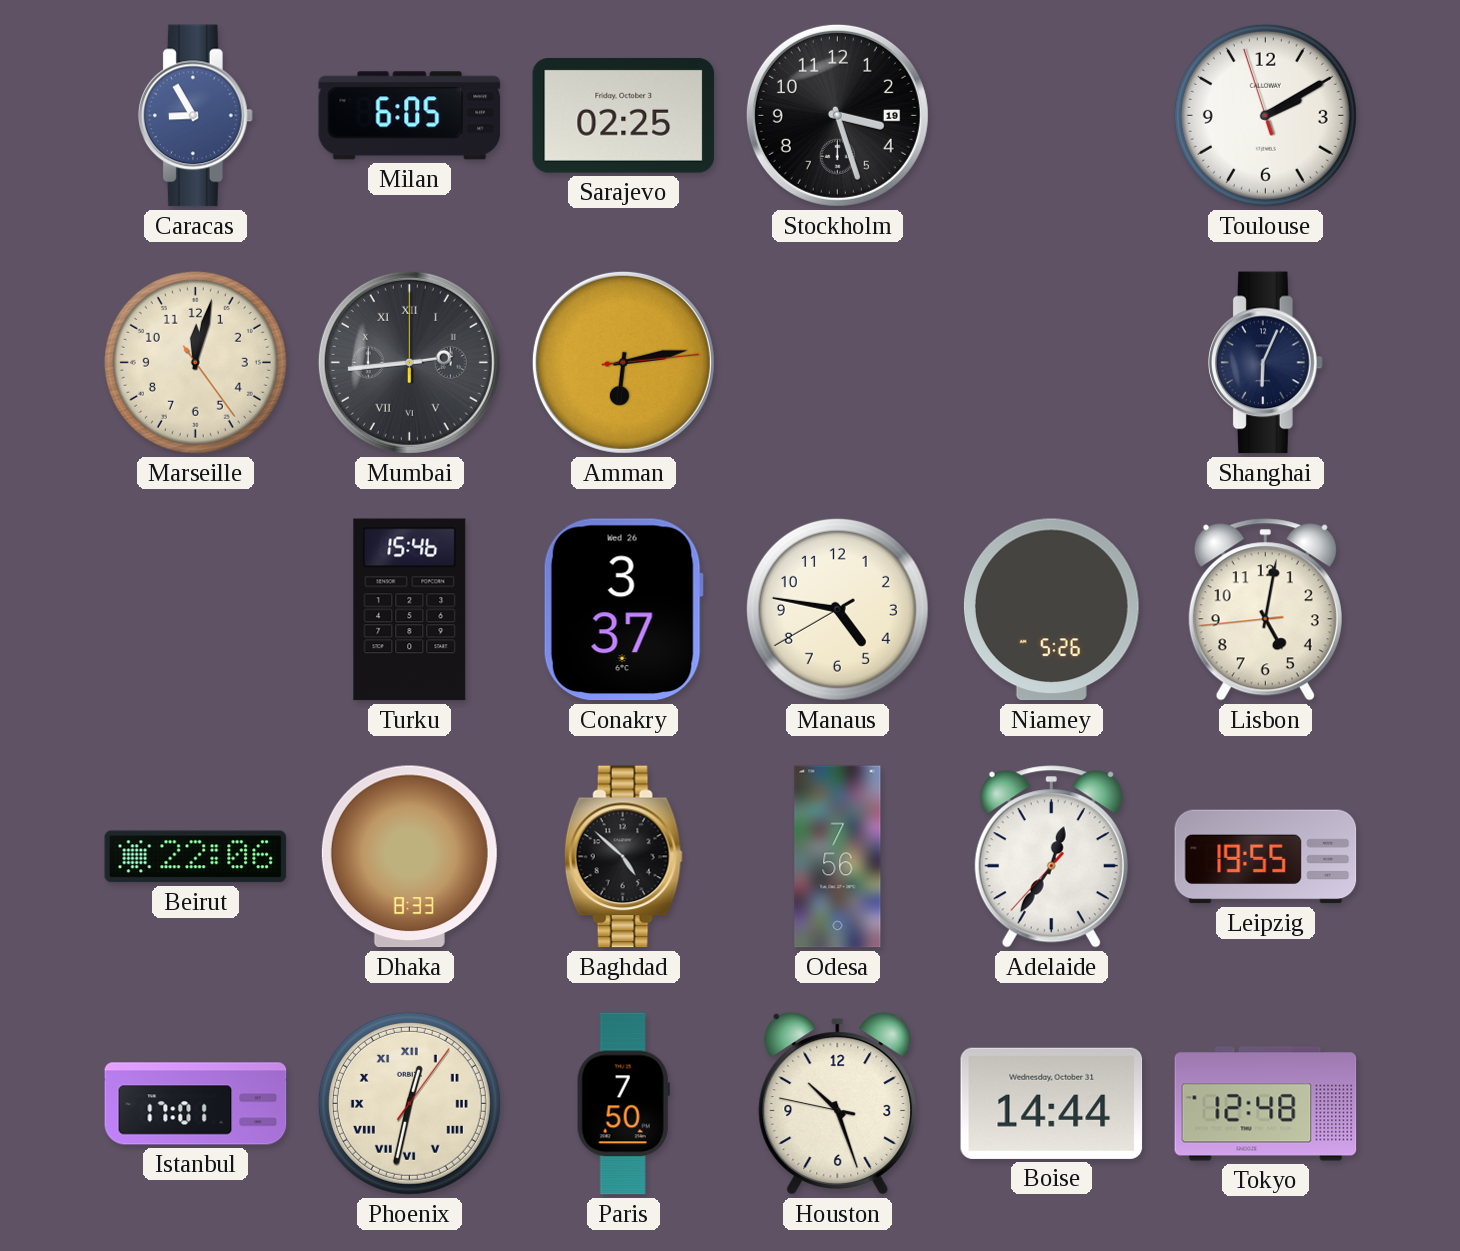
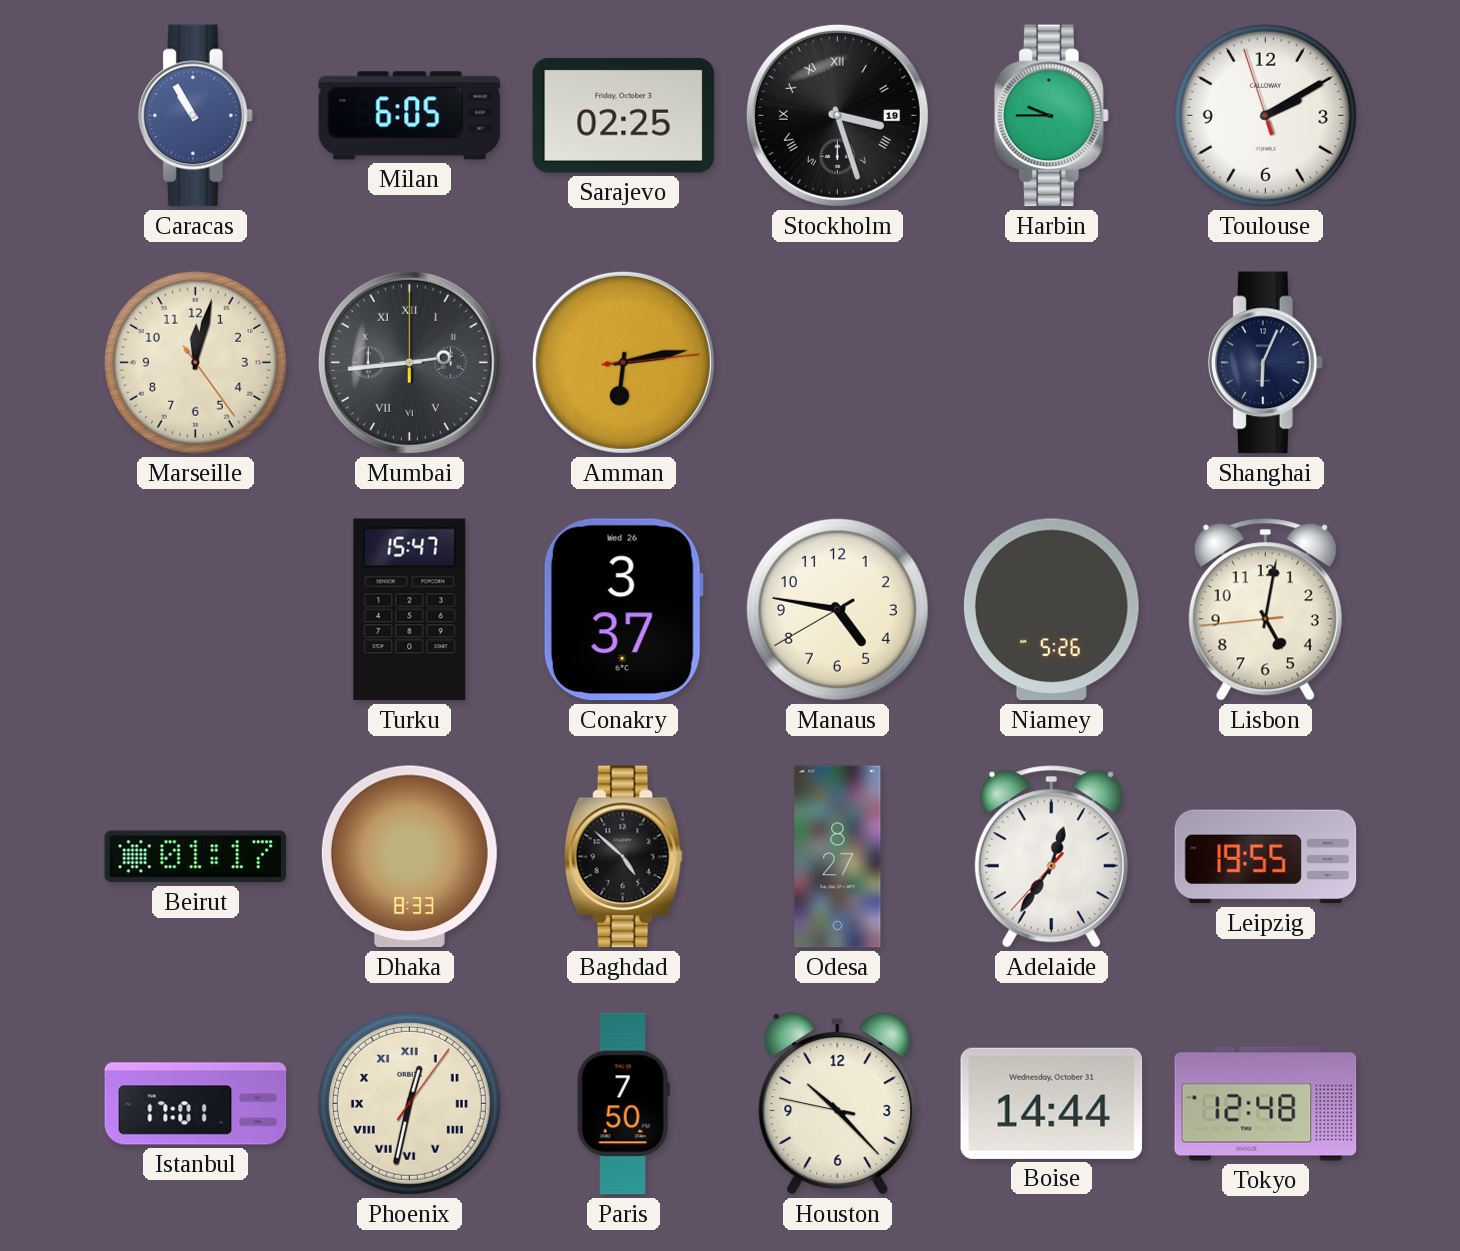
Caracas: 8:55 -> 10:55 (195, 116)
Stockholm numerals: Arabic -> Roman (837, 115)
Harbin: none -> 9:45 (1051, 116)
Turku: 15:46 -> 15:47 (410, 610)
Beirut: 22:06 -> 01:17 (196, 857)
Odesa: 7:56 -> 8:27 (838, 857)
Houston: 10:26 -> 10:22 (838, 1104)
